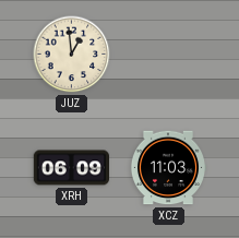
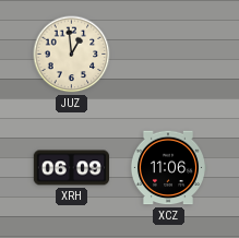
XCZ: 11:03 -> 11:06 (167, 168)
